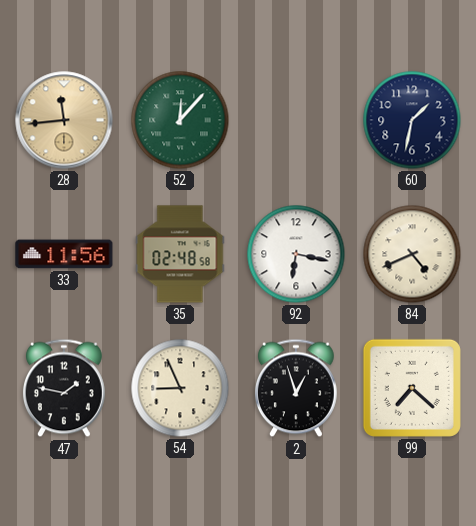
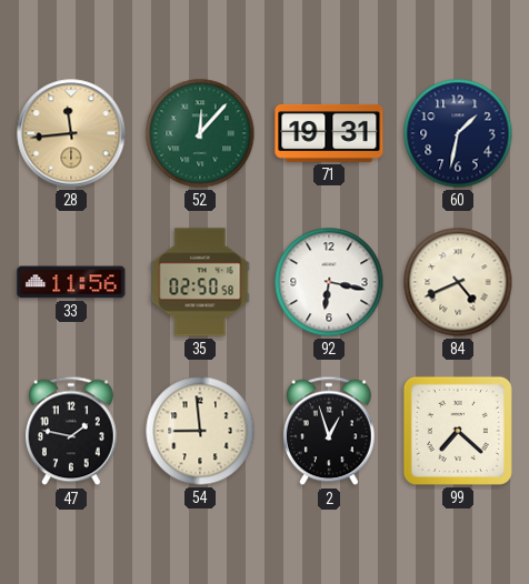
71: none -> 19:31 (329, 133)
35: 02:48 -> 02:50 (200, 282)
54: 8:56 -> 8:59 (200, 431)
